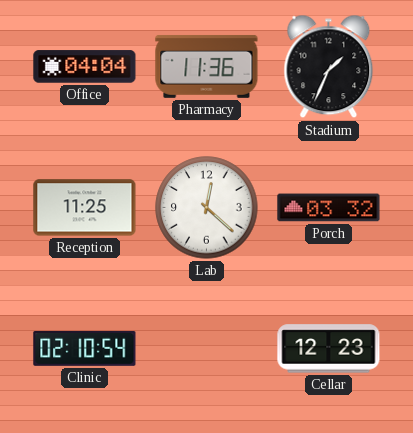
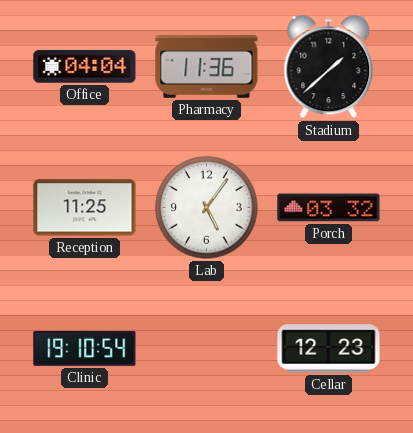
Stadium: 1:34 -> 1:38 (329, 67)
Lab: 12:22 -> 5:06 (207, 208)
Clinic: 02:10 -> 19:10 (85, 348)
